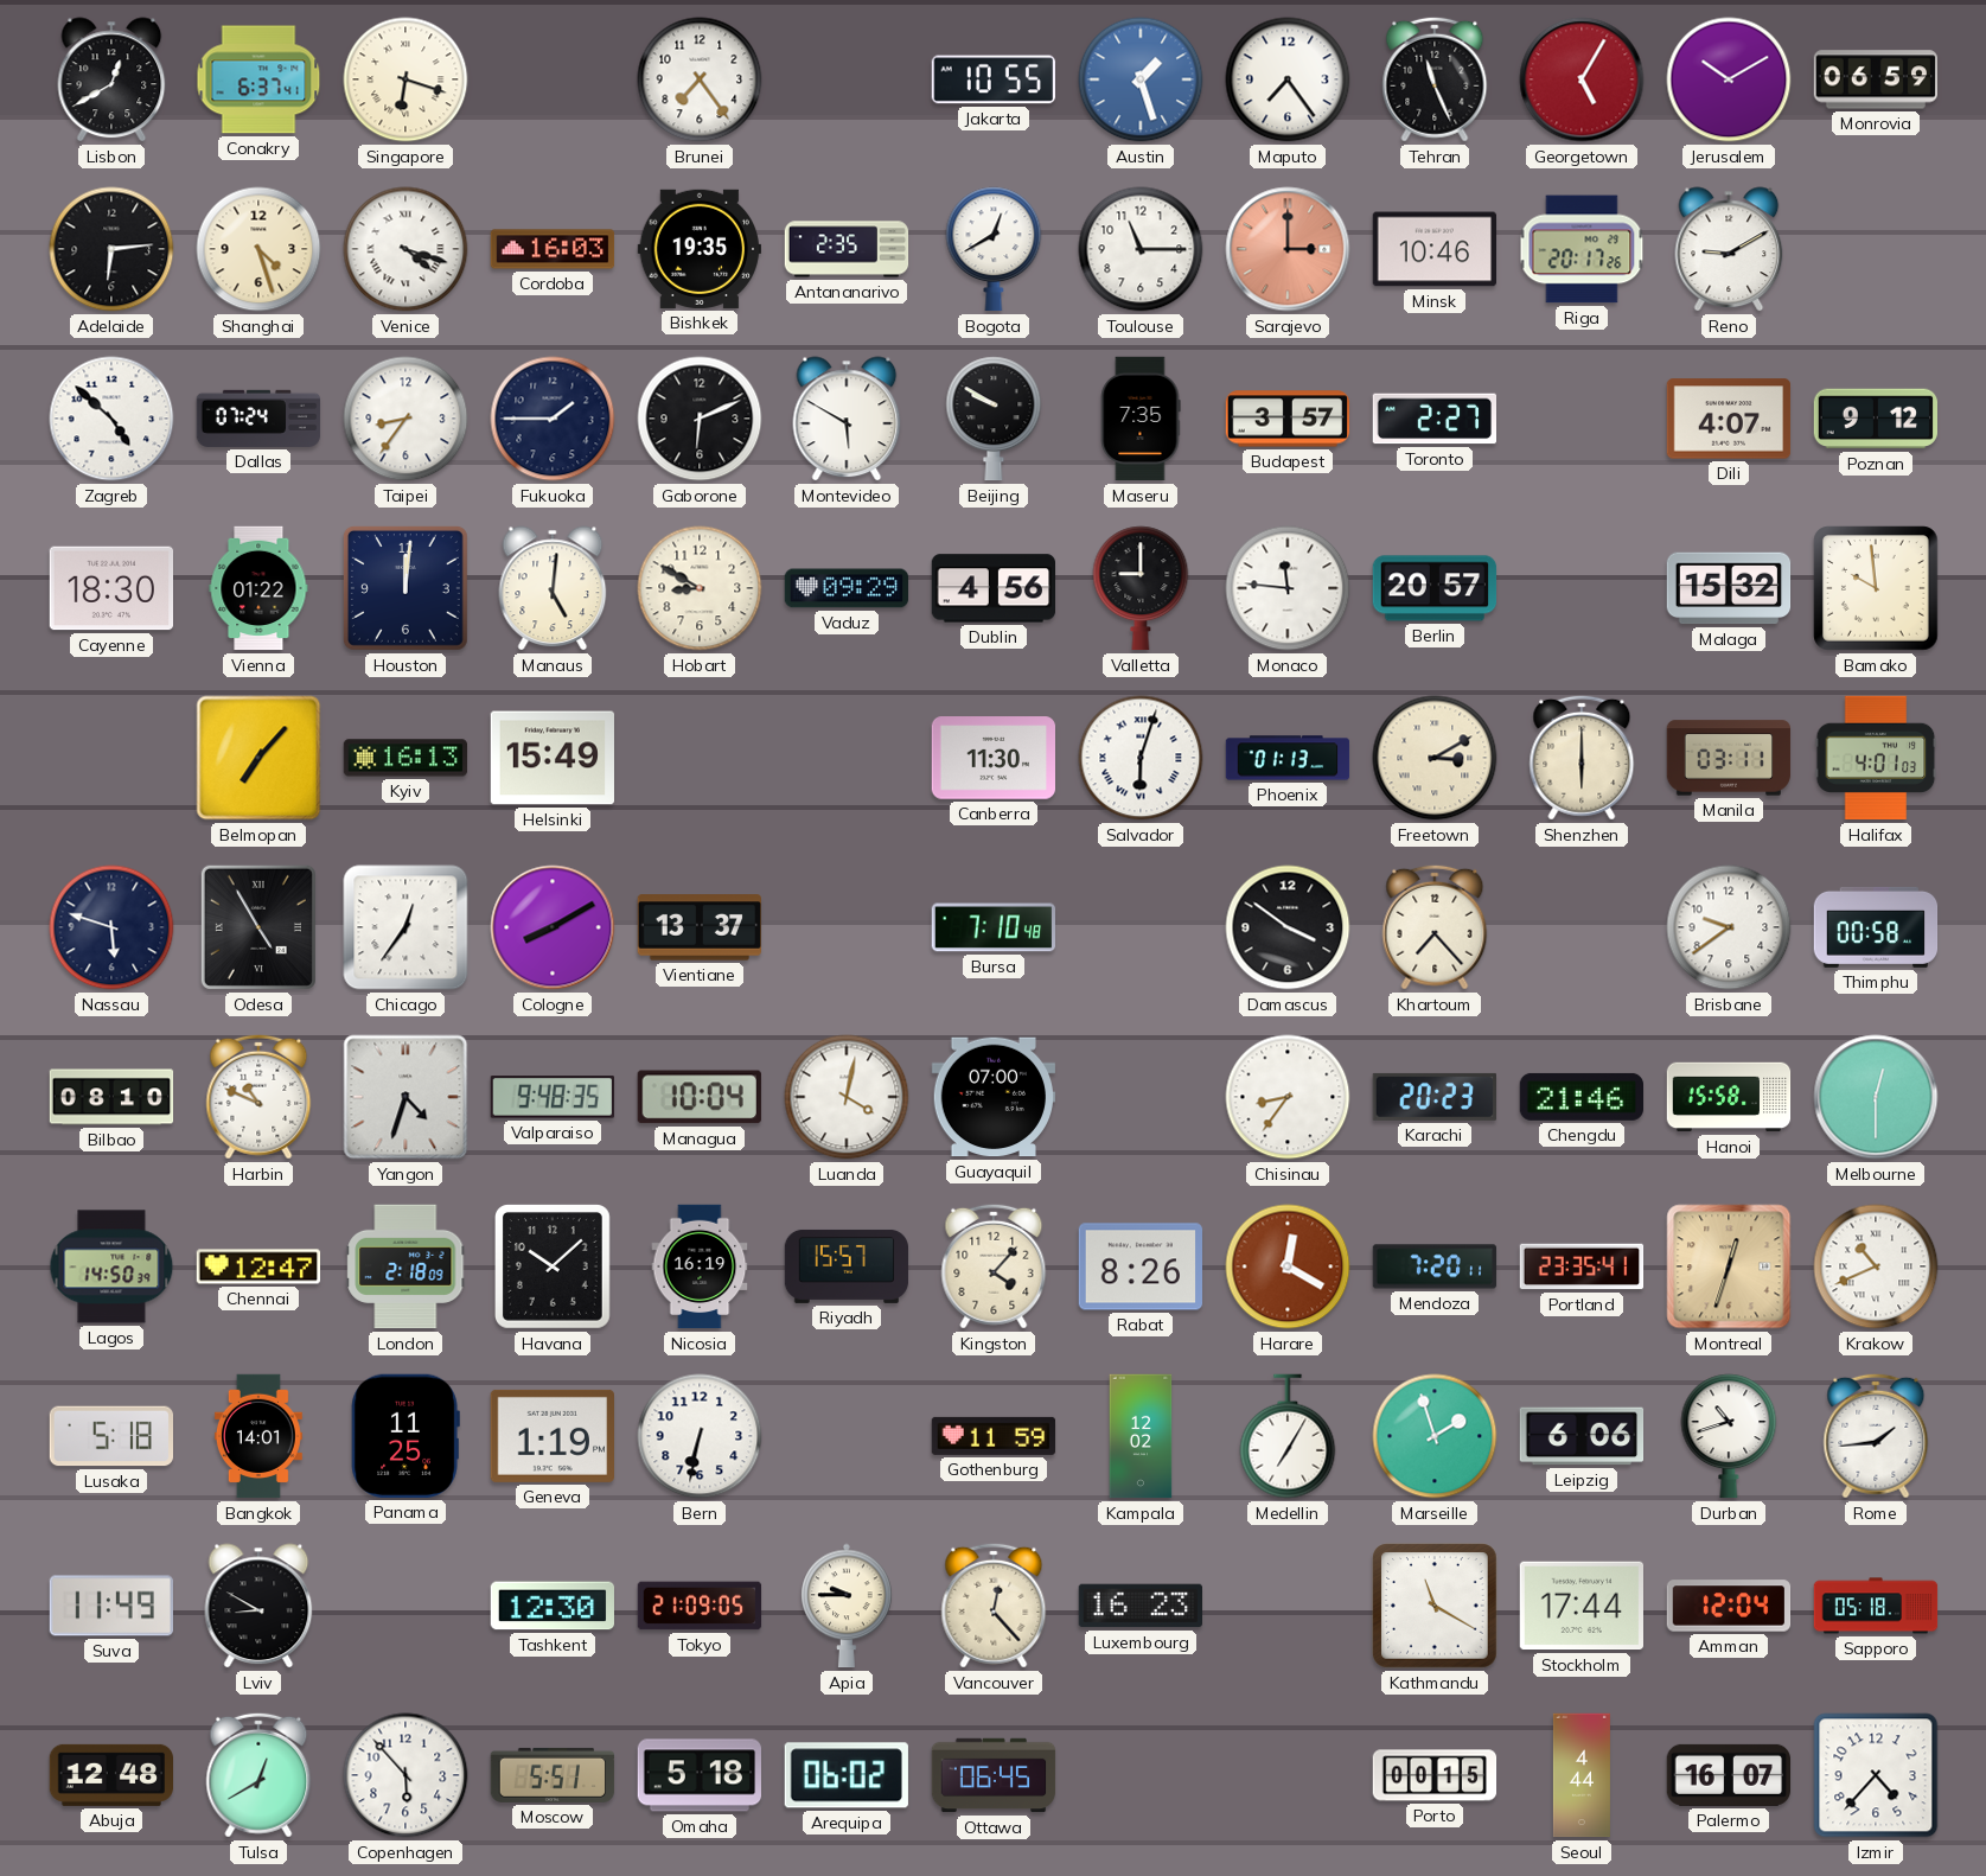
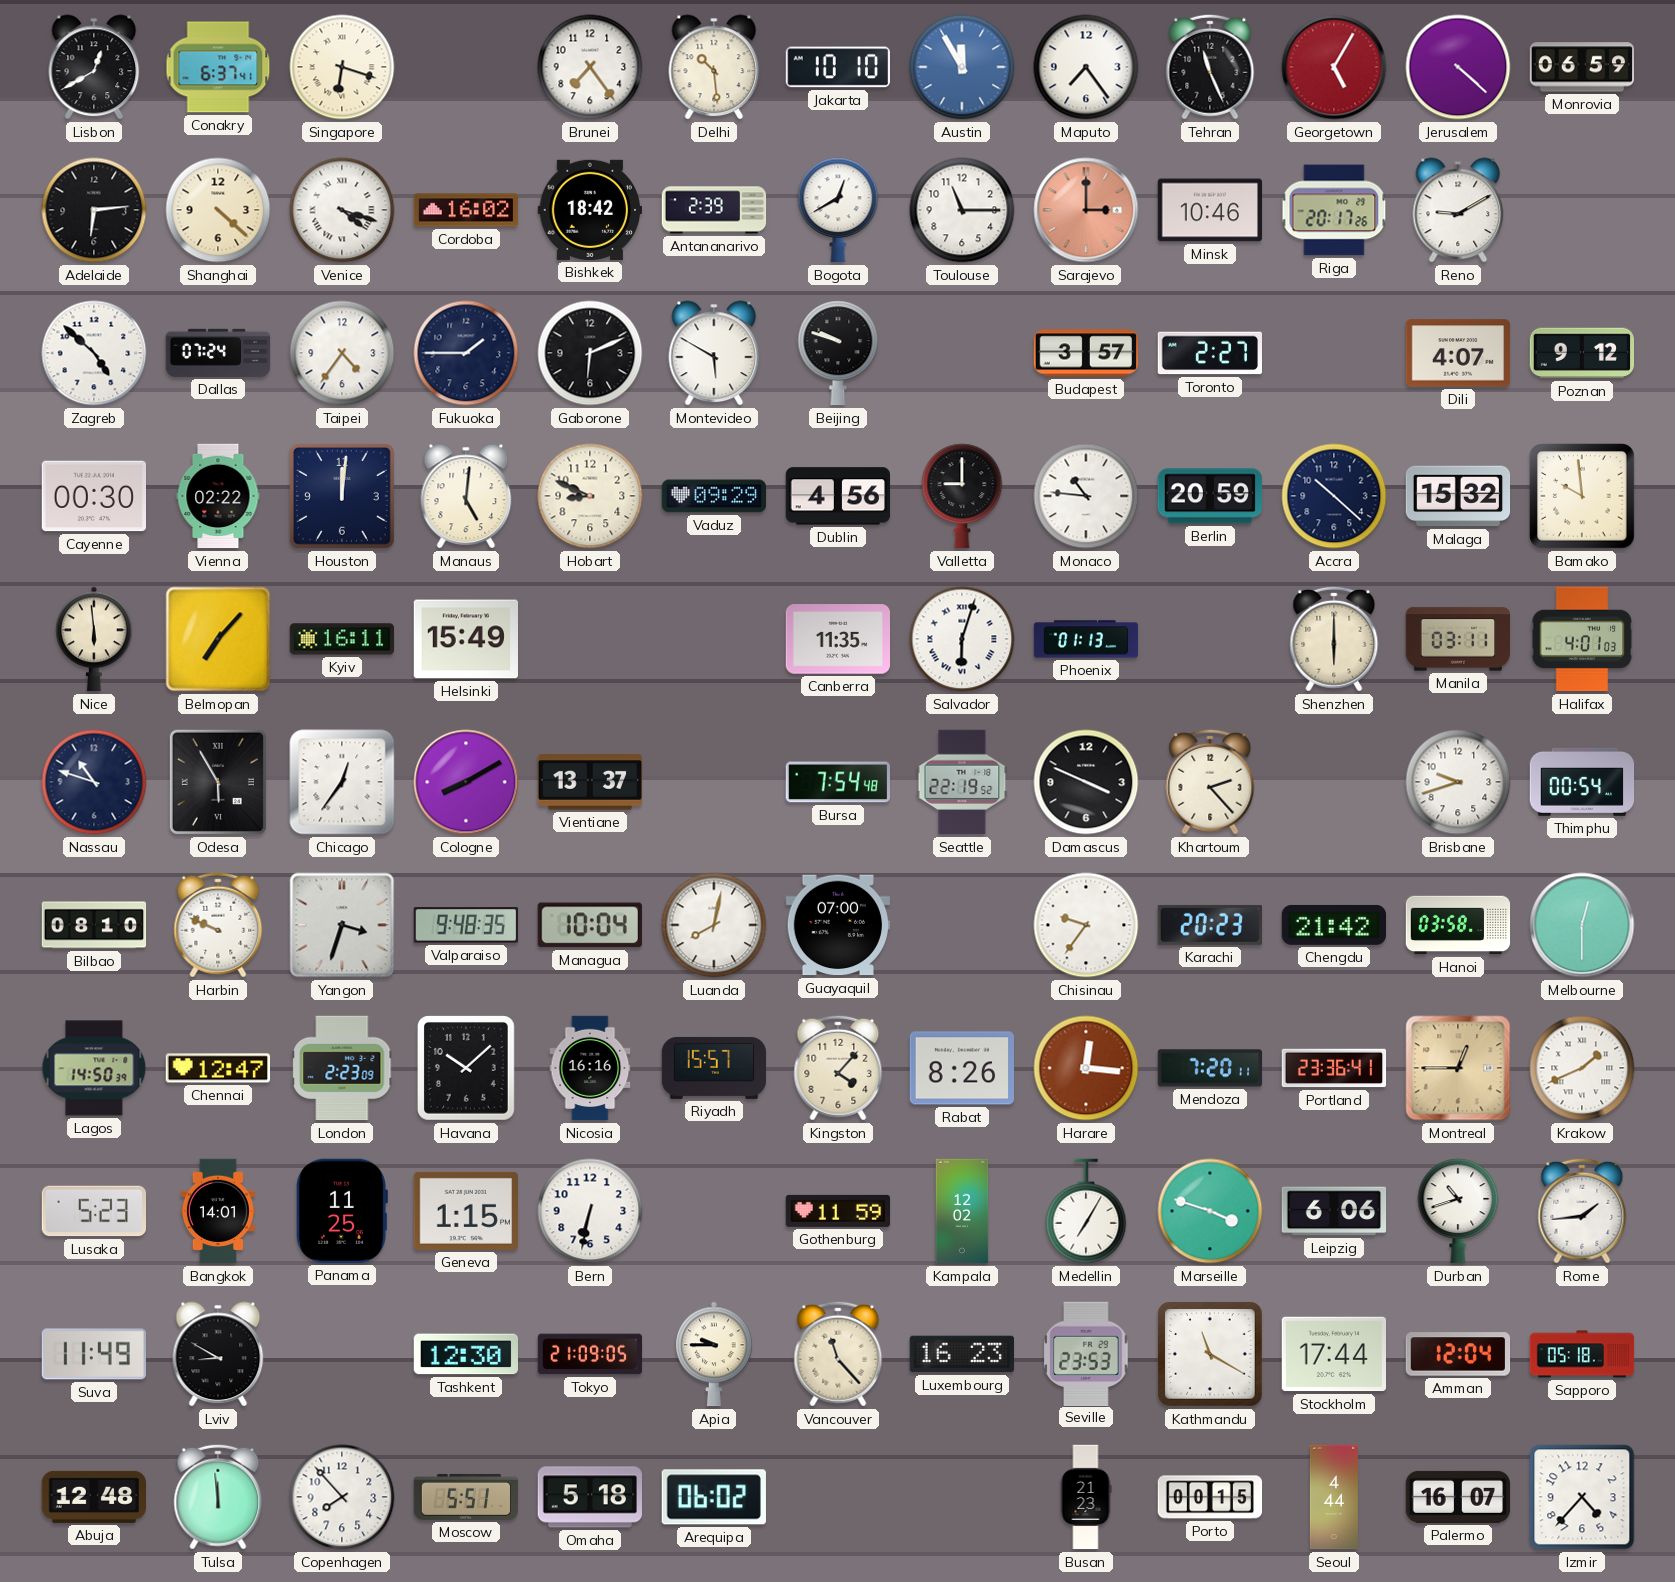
Delhi: none -> 10:29 (714, 67)
Jakarta: 10:55 -> 10:10 (837, 67)
Austin: 1:27 -> 11:55 (962, 67)
Jerusalem: 10:10 -> 4:22 (1458, 67)
Shanghai: 4:27 -> 4:22 (218, 210)
Cordoba: 16:03 -> 16:02 (466, 210)
Bishkek: 19:35 -> 18:42 (589, 210)
Antananarivo: 2:35 -> 2:39 (714, 210)
Taipei: 8:36 -> 4:36 (342, 353)
Beijing: 9:50 -> 9:48 (838, 353)
Maseru: 7:35 -> none (1141, 419)
Cayenne: 18:30 -> 00:30 (94, 496)
Vienna: 01:22 -> 02:22 (218, 496)
Hobart: 8:50 -> 8:49 (590, 496)
Monaco: 11:46 -> 10:46 (1086, 496)
Berlin: 20:57 -> 20:59 (1210, 496)
Accra: none -> 10:22 (1334, 496)
Nice: none -> 5:59 (94, 639)
Kyiv: 16:13 -> 16:11 (342, 639)
Canberra: 11:30 -> 11:35 (837, 639)
Freetown: 3:10 -> none (1435, 758)
Nassau: 5:48 -> 10:48 (94, 782)
Odesa: 4:55 -> 5:55 (218, 782)
Bursa: 7:10 -> 7:54 (837, 782)
Seattle: none -> 22:19 (962, 782)
Damascus: 3:51 -> 3:49 (1086, 782)
Khartoum: 7:23 -> 2:23 (1210, 782)
Brisbane: 9:39 -> 9:42 (1458, 782)
Thimphu: 00:58 -> 00:54 (1582, 782)
Harbin: 10:49 -> 9:49 (218, 925)
Yangon: 4:33 -> 3:33 (342, 925)
Luanda: 4:02 -> 8:02 (714, 925)
Chisinau: 8:36 -> 9:36 (1086, 925)
Chengdu: 21:46 -> 21:42 (1333, 925)
Hanoi: 15:58 -> 03:58 (1458, 925)
London: 2:18 -> 2:23 (342, 1068)
Nicosia: 16:19 -> 16:16 (590, 1068)
Harare: 12:20 -> 12:16 (1086, 1068)
Portland: 23:35 -> 23:36 (1334, 1068)
Montreal: 12:33 -> 12:45 (1458, 1068)
Krakow: 10:41 -> 1:41 (1582, 1068)
Lusaka: 5:18 -> 5:23 (93, 1211)
Geneva: 1:19 -> 1:15 (465, 1211)
Marseille: 1:57 -> 3:48 (1210, 1211)
Vancouver: 12:23 -> 11:23 (838, 1354)
Seville: none -> 23:53 (1086, 1353)
Tulsa: 12:40 -> 11:59 (218, 1497)
Copenhagen: 5:53 -> 7:53 (342, 1497)
Ottawa: 06:45 -> none (994, 1775)
Busan: none -> 21:23 (1086, 1497)
